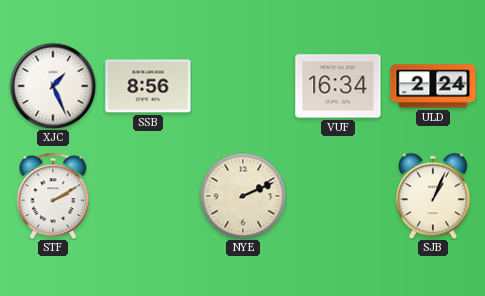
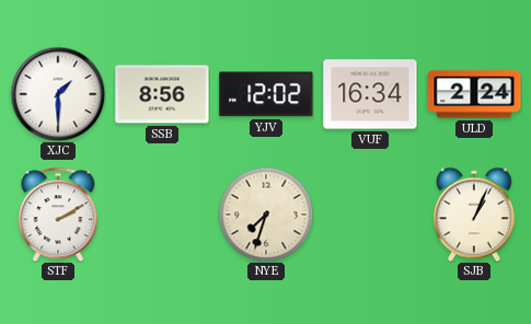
XJC: 1:26 -> 1:30 (58, 94)
YJV: none -> 12:02 (266, 94)
NYE: 2:11 -> 7:33 (266, 215)
